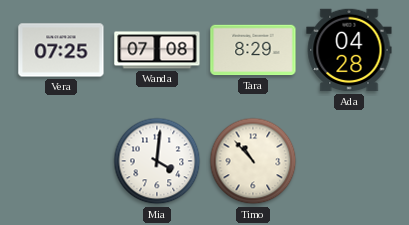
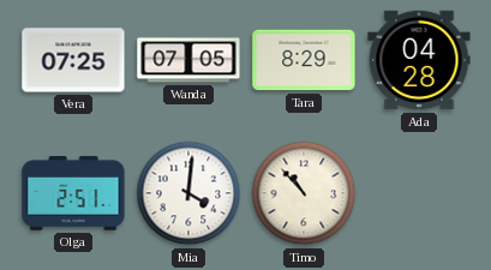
Wanda: 07:08 -> 07:05 (188, 60)
Olga: none -> 2:51 (73, 193)
